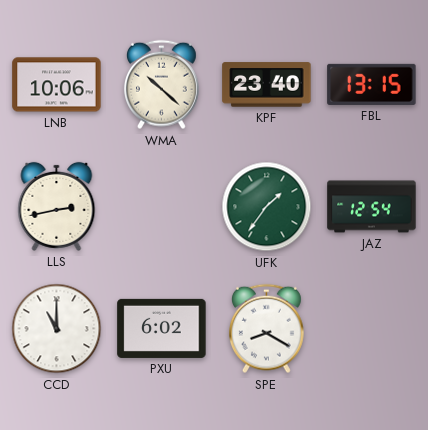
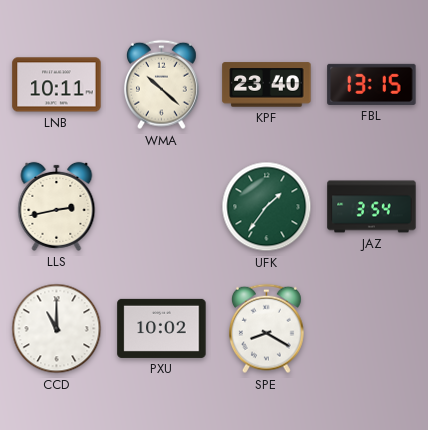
LNB: 10:06 -> 10:11 (57, 85)
JAZ: 12:54 -> 3:54 (372, 207)
PXU: 6:02 -> 10:02 (162, 328)
